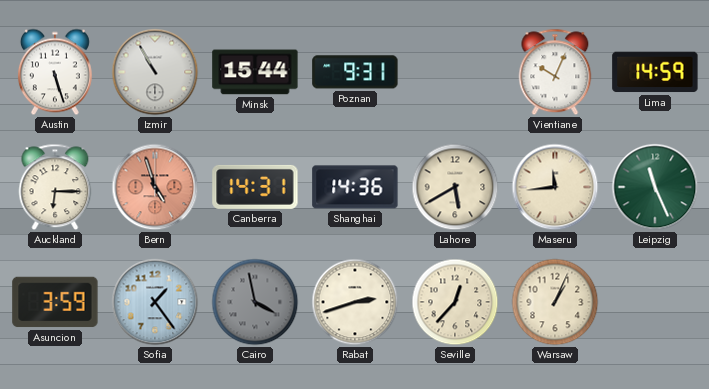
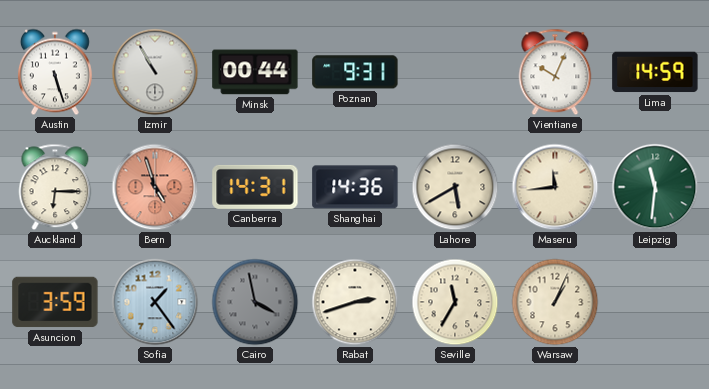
Minsk: 15:44 -> 00:44 (255, 72)
Leipzig: 11:26 -> 11:31 (655, 187)
Seville: 12:37 -> 11:35 (455, 302)
